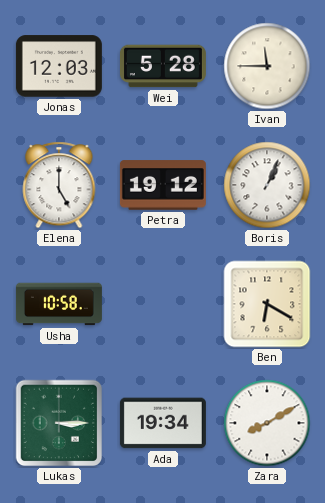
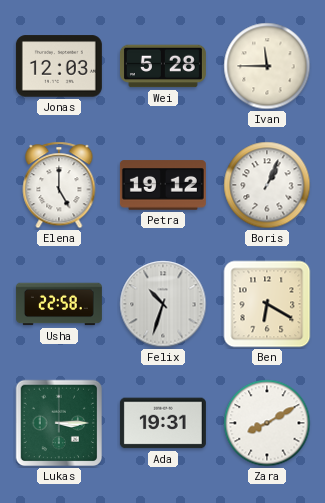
Usha: 10:58 -> 22:58 (59, 304)
Felix: none -> 10:33 (163, 304)
Ada: 19:34 -> 19:31 (163, 423)
